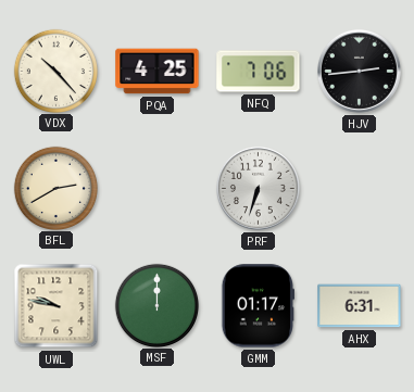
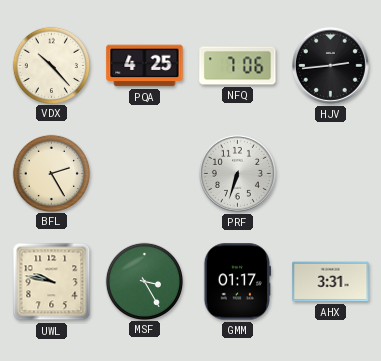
BFL: 2:40 -> 2:25 (51, 173)
MSF: 12:00 -> 3:25 (144, 281)
AHX: 6:31 -> 3:31 (331, 282)
